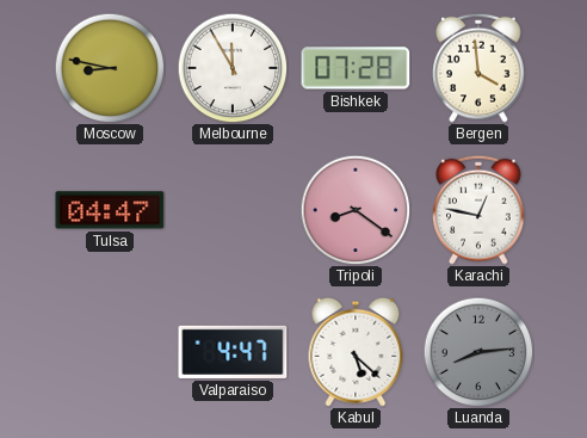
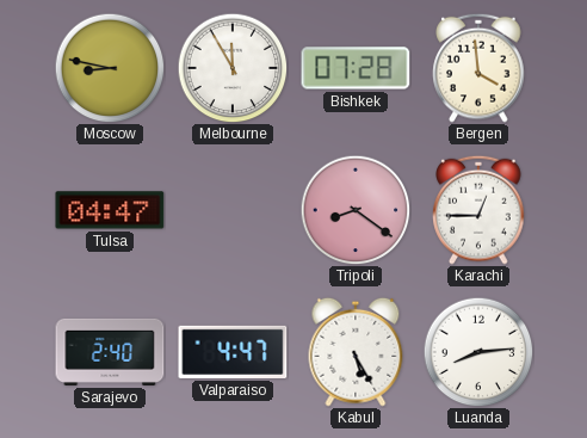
Karachi: 12:47 -> 12:45 (478, 210)
Sarajevo: none -> 2:40 (110, 352)
Kabul: 5:22 -> 5:25 (356, 352)
Luanda dial: grey -> white (478, 352)
